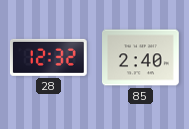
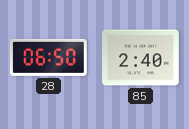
28: 12:32 -> 06:50 (49, 57)
